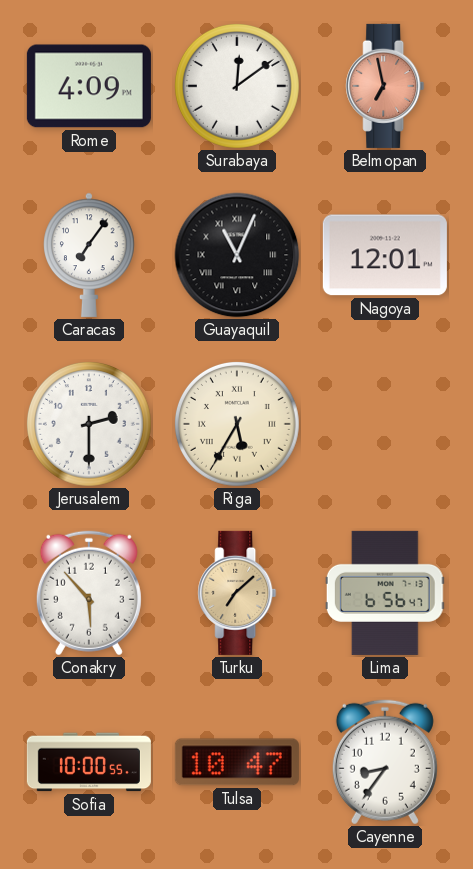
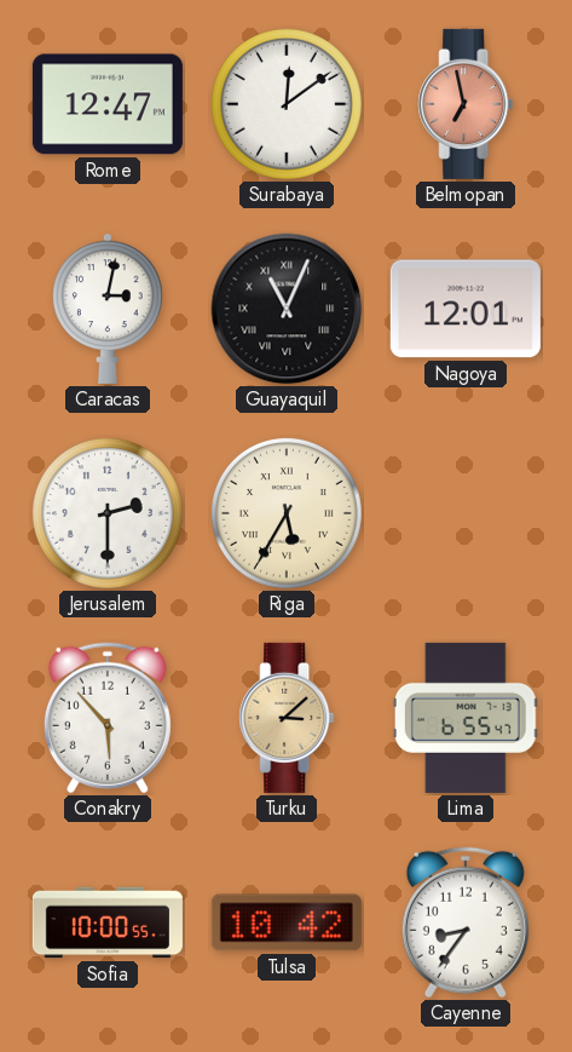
Rome: 4:09 -> 12:47 (108, 104)
Caracas: 7:06 -> 3:02 (108, 309)
Turku: 7:08 -> 3:08 (287, 718)
Lima: 6:56 -> 6:55 (466, 718)
Tulsa: 10:47 -> 10:42 (287, 922)
